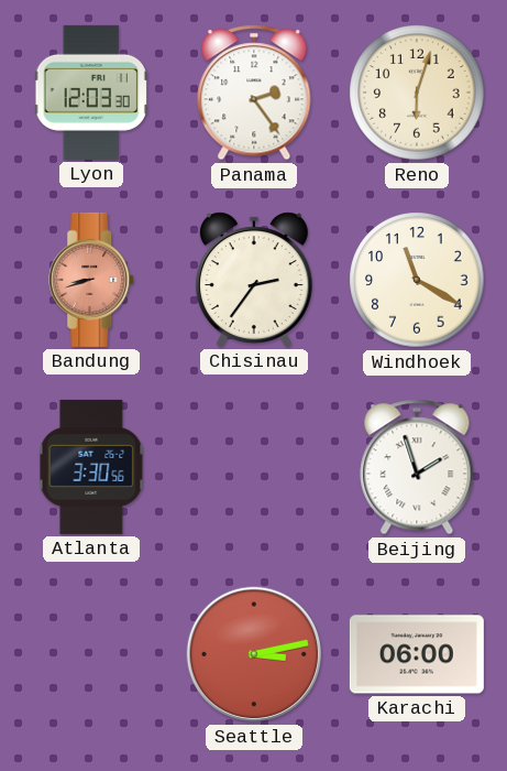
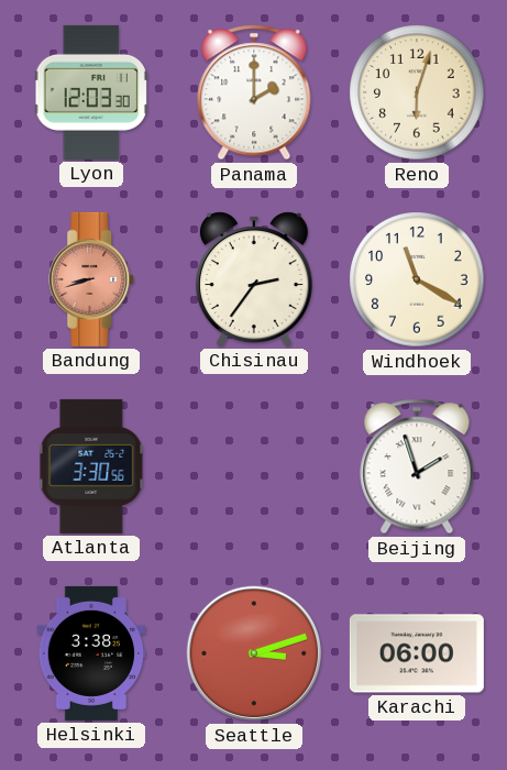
Panama: 2:24 -> 2:00 (254, 92)
Helsinki: none -> 3:38 (91, 653)
Seattle: 3:13 -> 3:12 (254, 653)
